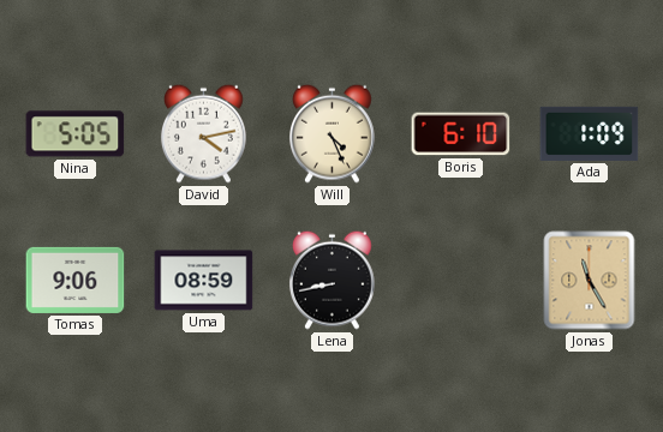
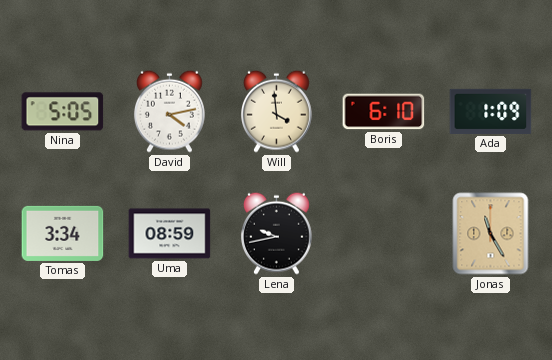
Will: 4:26 -> 3:59 (277, 111)
Tomas: 9:06 -> 3:34 (63, 233)
Lena: 8:43 -> 9:43 (277, 233)
